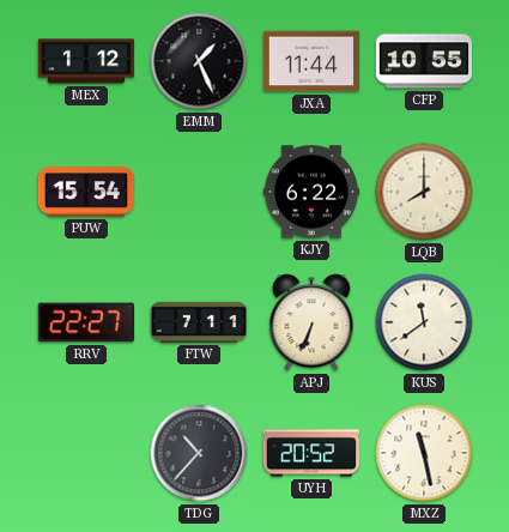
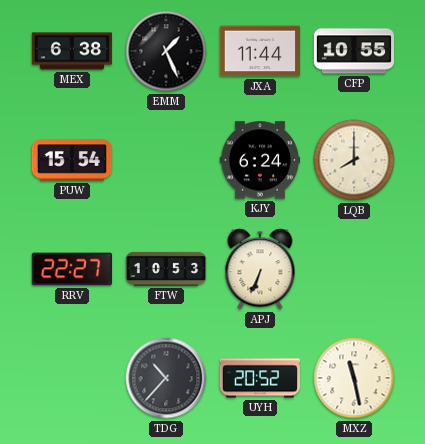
MEX: 1:12 -> 6:38 (71, 51)
KJY: 6:22 -> 6:24 (259, 160)
FTW: 7:11 -> 10:53 (166, 269)
KUS: 11:39 -> none (424, 322)
